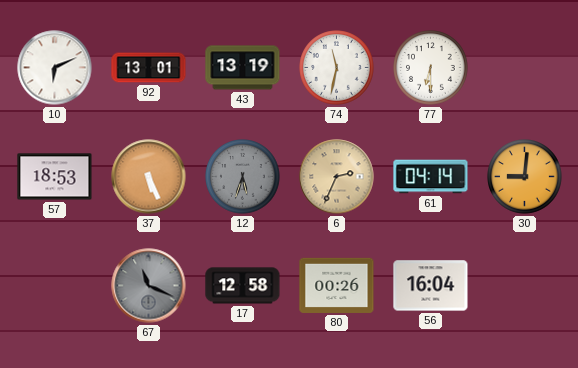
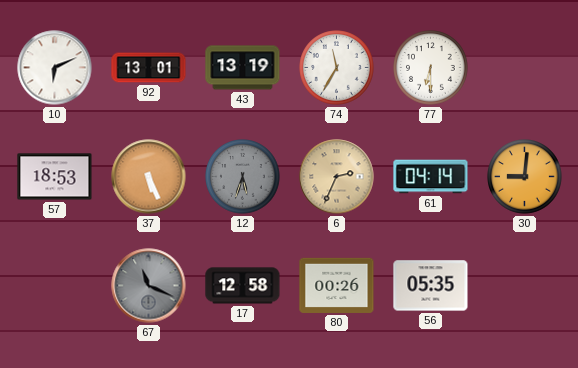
74: 11:32 -> 11:35 (337, 68)
56: 16:04 -> 05:35 (431, 286)
